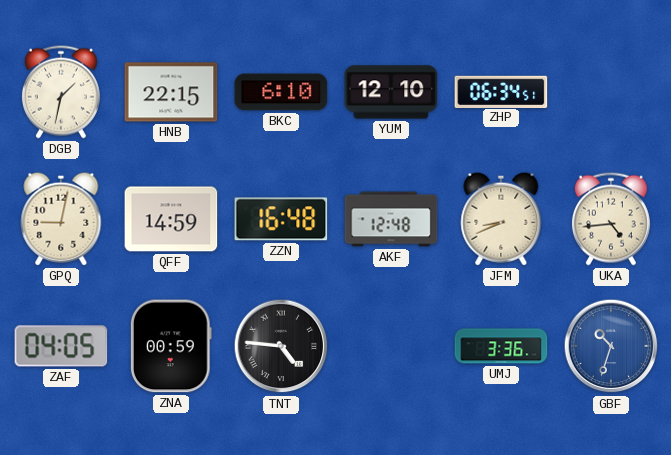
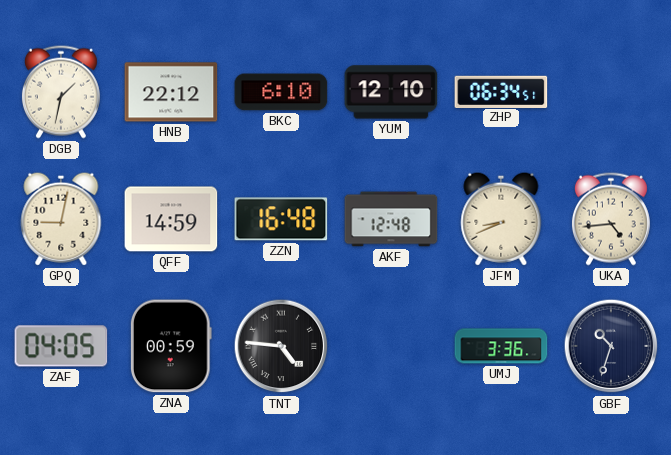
HNB: 22:15 -> 22:12 (171, 92)
GBF dial: blue -> navy (611, 346)
